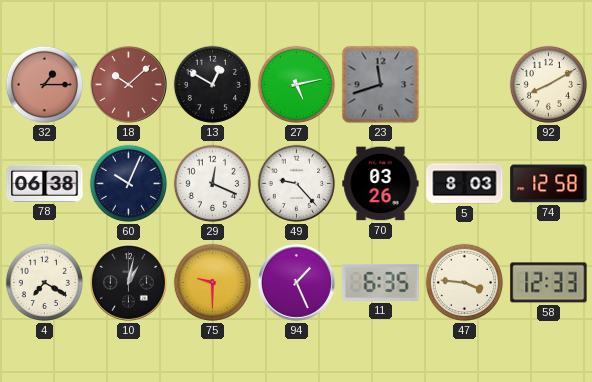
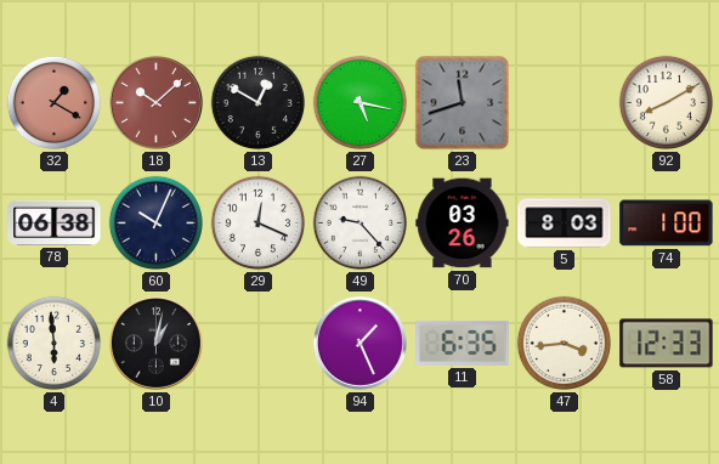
32: 1:15 -> 1:20 (55, 103)
27: 5:13 -> 5:17 (361, 103)
74: 12:58 -> 1:00 (667, 223)
4: 7:20 -> 5:59 (55, 344)
75: 9:30 -> none (213, 283)
47: 3:46 -> 3:44 (565, 344)
